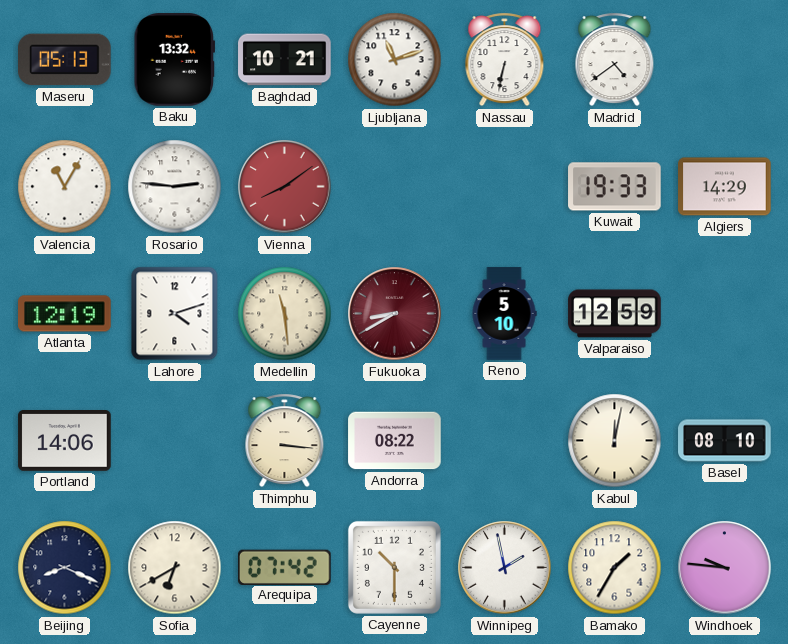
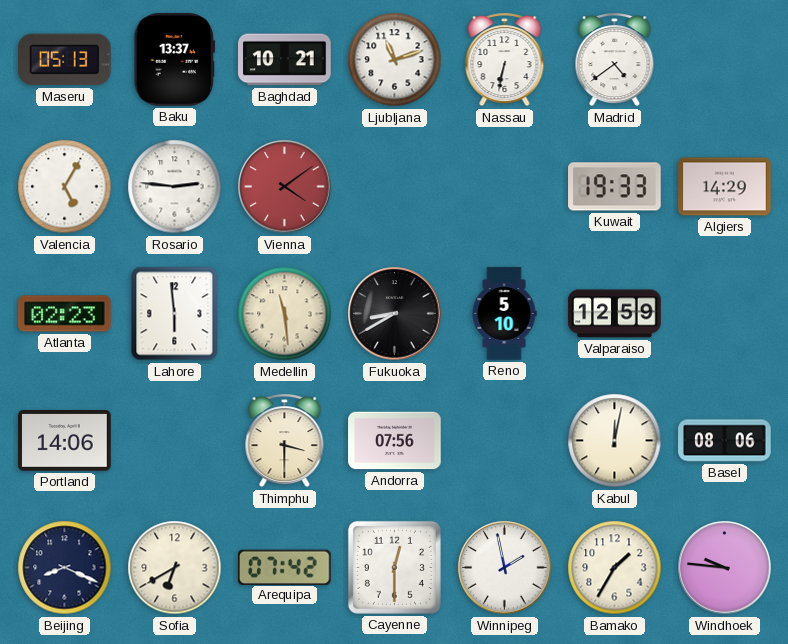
Baku: 13:32 -> 13:37 (175, 60)
Valencia: 11:05 -> 5:05 (65, 187)
Vienna: 8:09 -> 4:09 (285, 187)
Atlanta: 12:19 -> 02:23 (65, 314)
Lahore: 4:12 -> 5:59 (175, 314)
Fukuoka dial: burgundy -> black (395, 314)
Thimphu: 3:16 -> 3:30 (285, 441)
Andorra: 08:22 -> 07:56 (395, 441)
Basel: 08:10 -> 08:06 (725, 441)
Cayenne: 10:30 -> 12:30 (394, 567)
